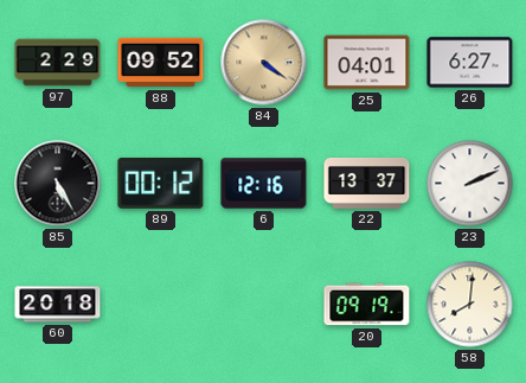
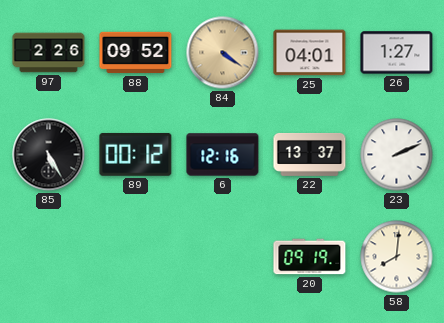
97: 2:29 -> 2:26 (49, 53)
26: 6:27 -> 1:27 (397, 53)
60: 20:18 -> none (58, 305)
